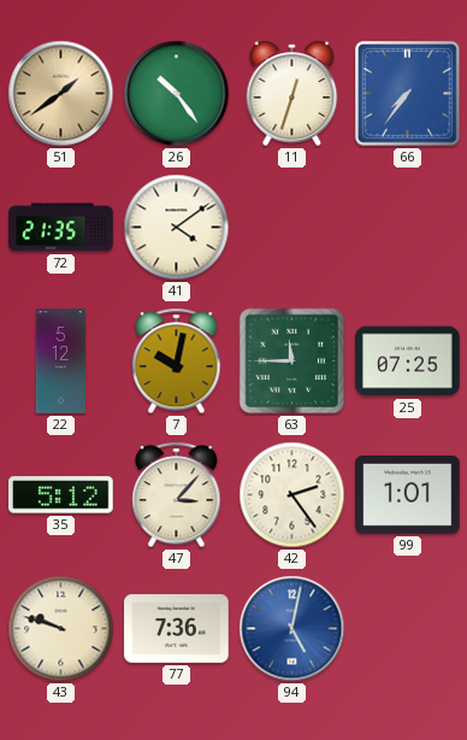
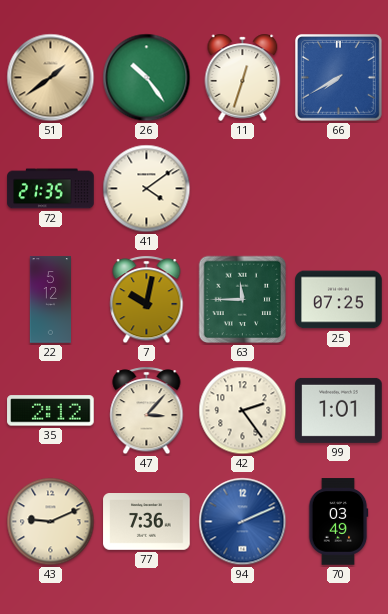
66: 7:36 -> 7:40 (339, 78)
35: 5:12 -> 2:12 (51, 411)
43: 9:48 -> 9:11 (51, 522)
94: 5:02 -> 2:11 (243, 522)
70: none -> 03:49 (338, 522)
